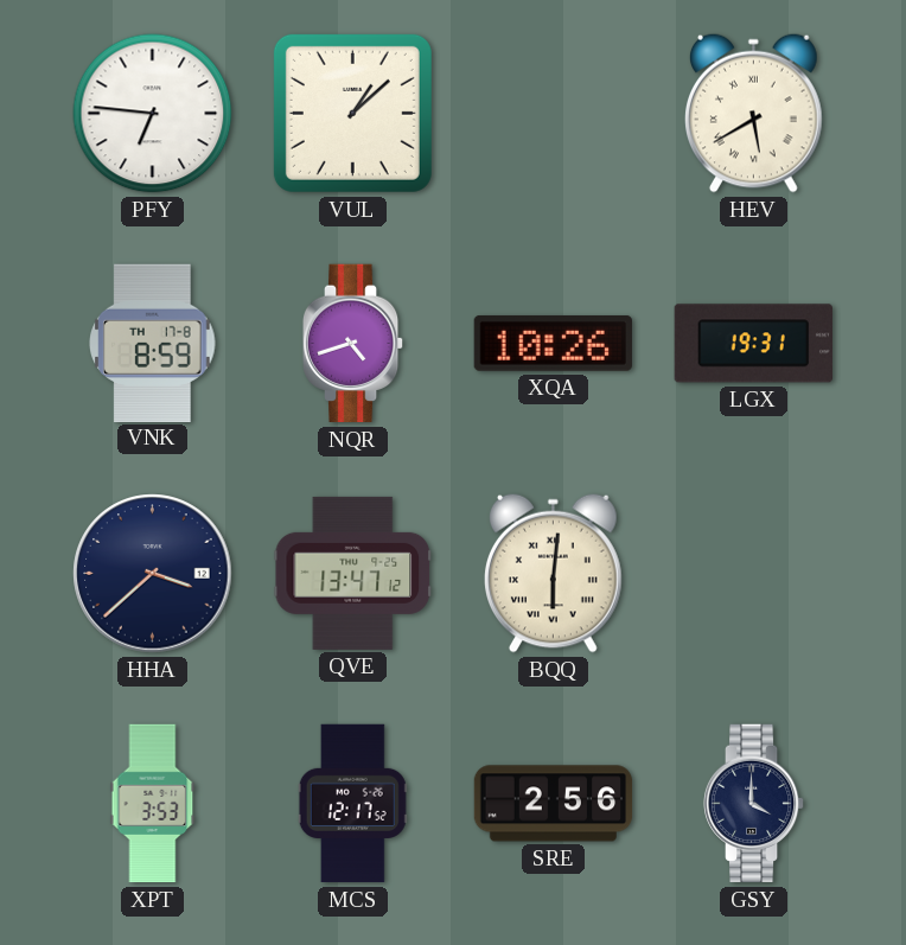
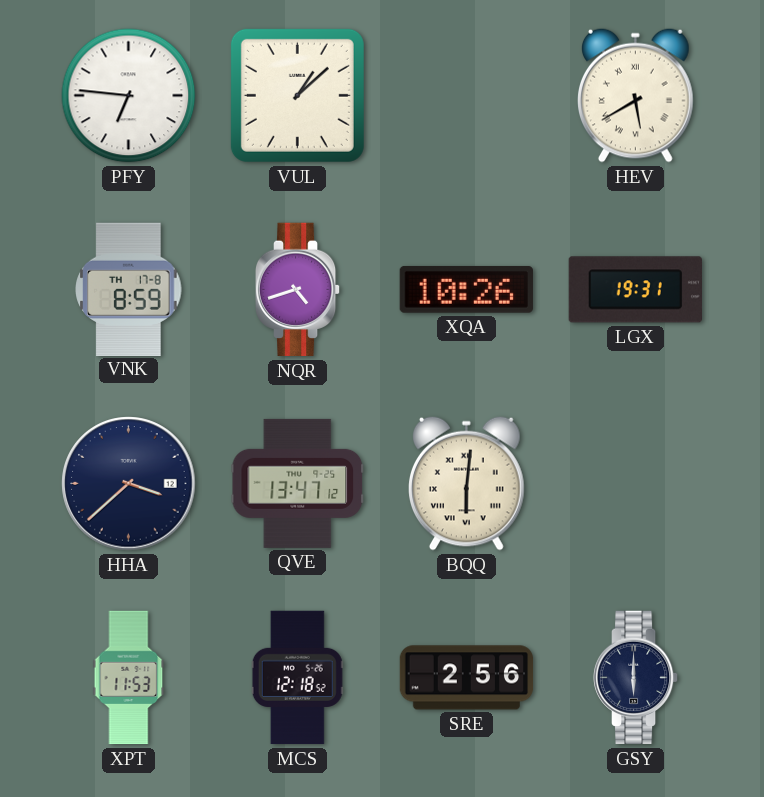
XPT: 3:53 -> 11:53 (129, 678)
MCS: 12:17 -> 12:18 (297, 678)
GSY: 4:00 -> 6:00 (636, 678)
